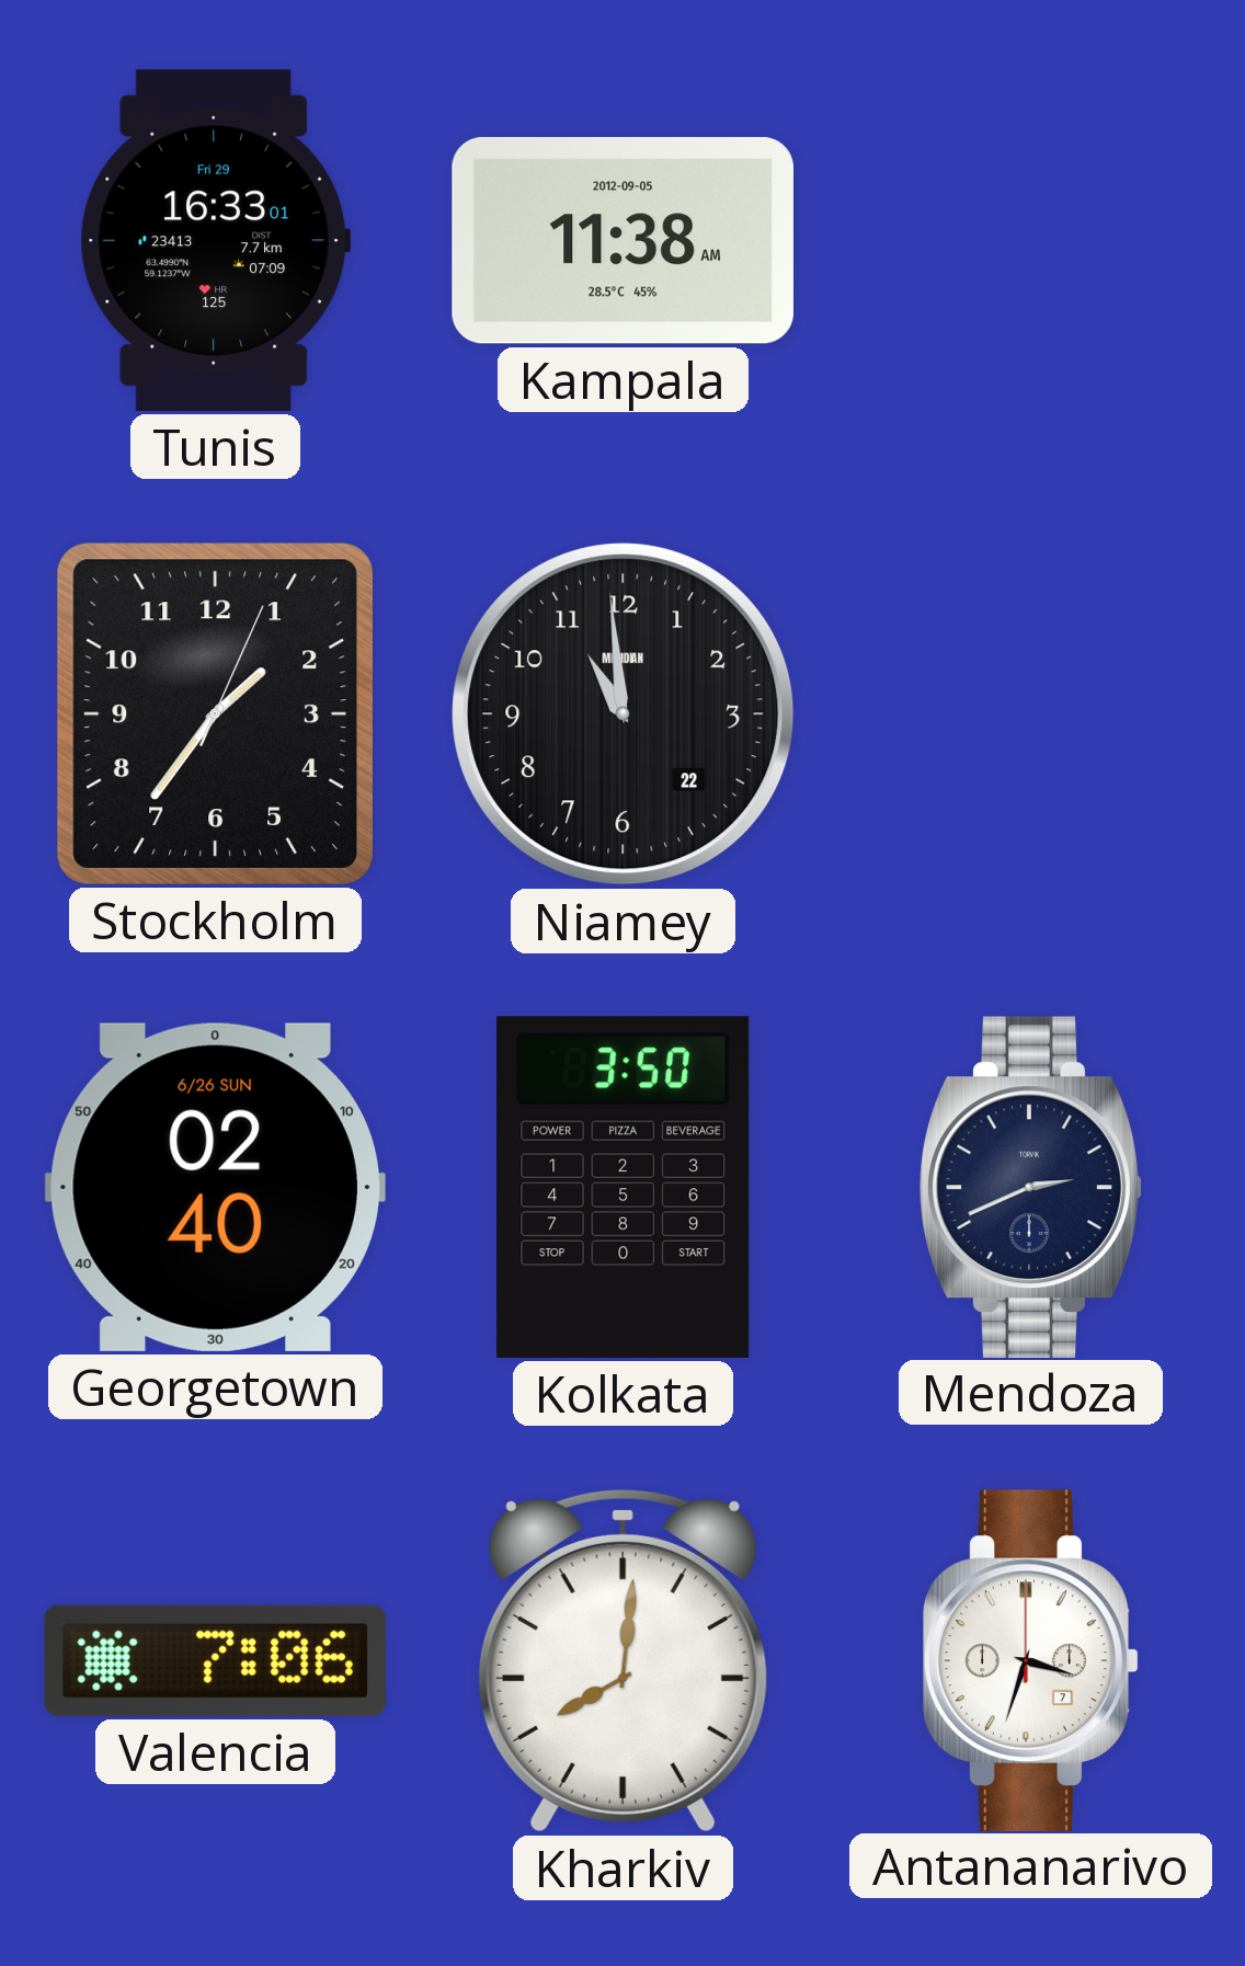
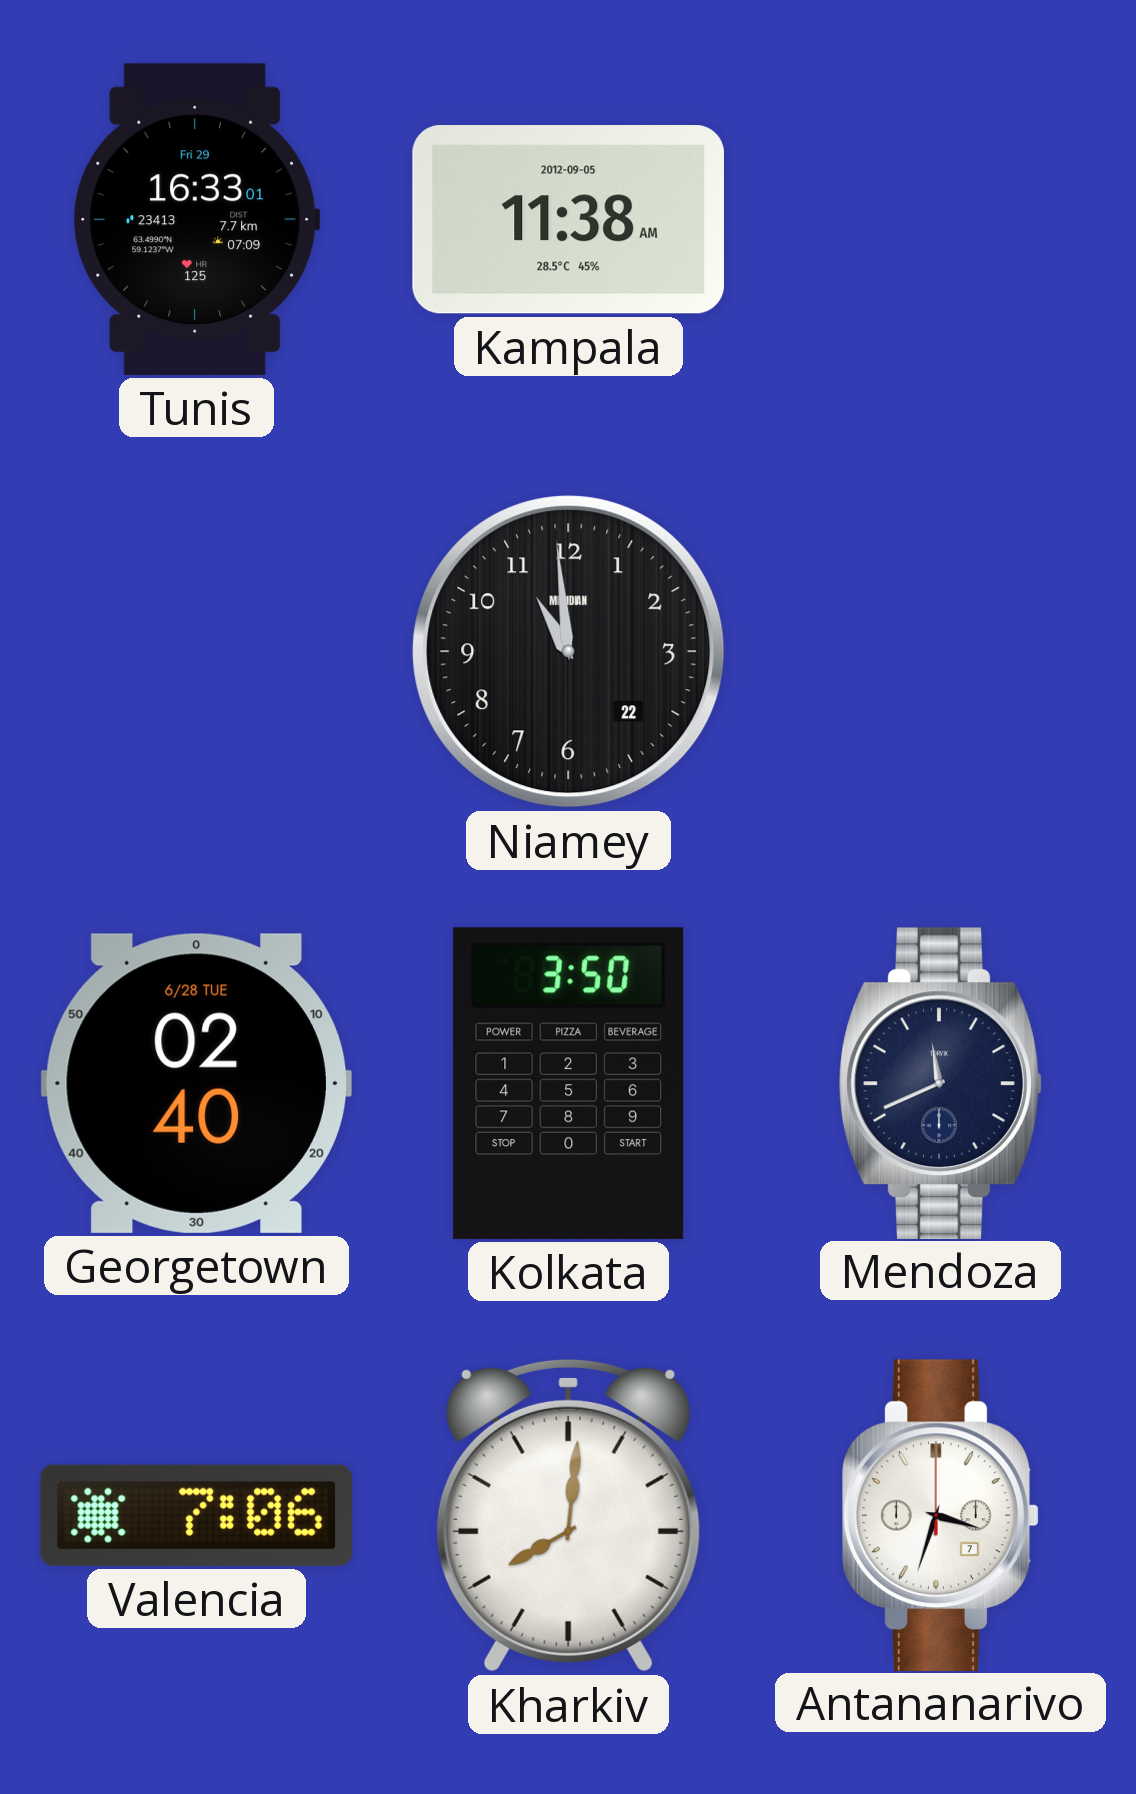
Stockholm: 1:36 -> none (215, 713)
Georgetown date: 6/26 SUN -> 6/28 TUE (196, 1083)
Mendoza: 2:41 -> 11:41 (941, 1083)
